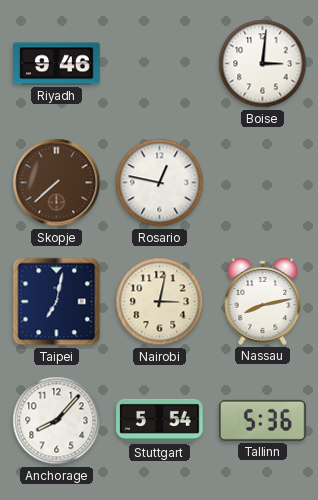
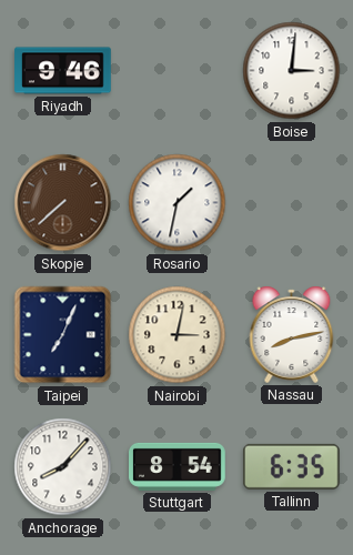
Rosario: 12:47 -> 1:32 (178, 203)
Taipei: 7:02 -> 7:04 (63, 335)
Stuttgart: 5:54 -> 8:54 (178, 466)
Tallinn: 5:36 -> 6:35 (291, 466)
